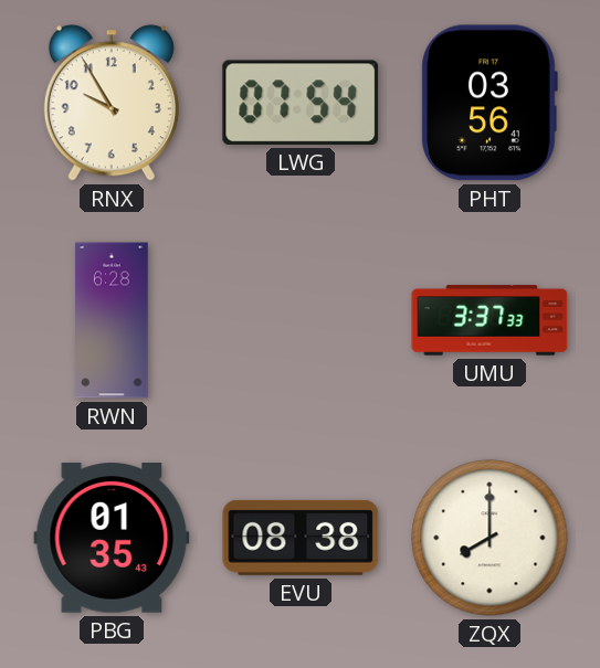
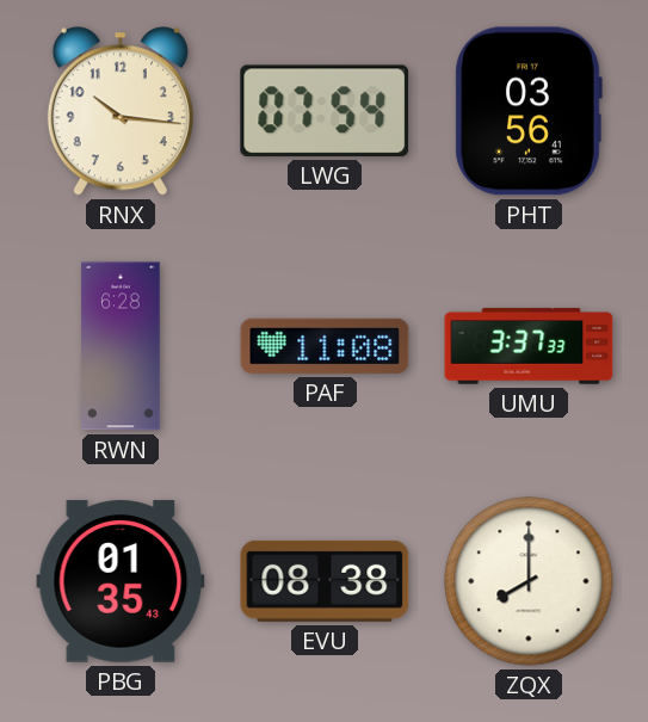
RNX: 9:55 -> 10:16 (121, 111)
PAF: none -> 11:08 (325, 346)
